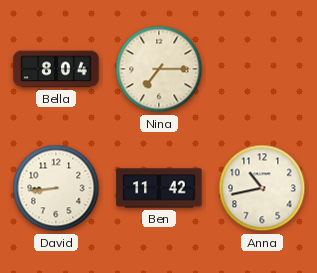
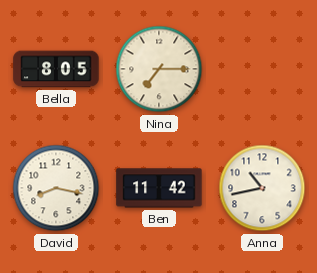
Bella: 8:04 -> 8:05 (56, 69)
David: 8:44 -> 8:17 (56, 188)
